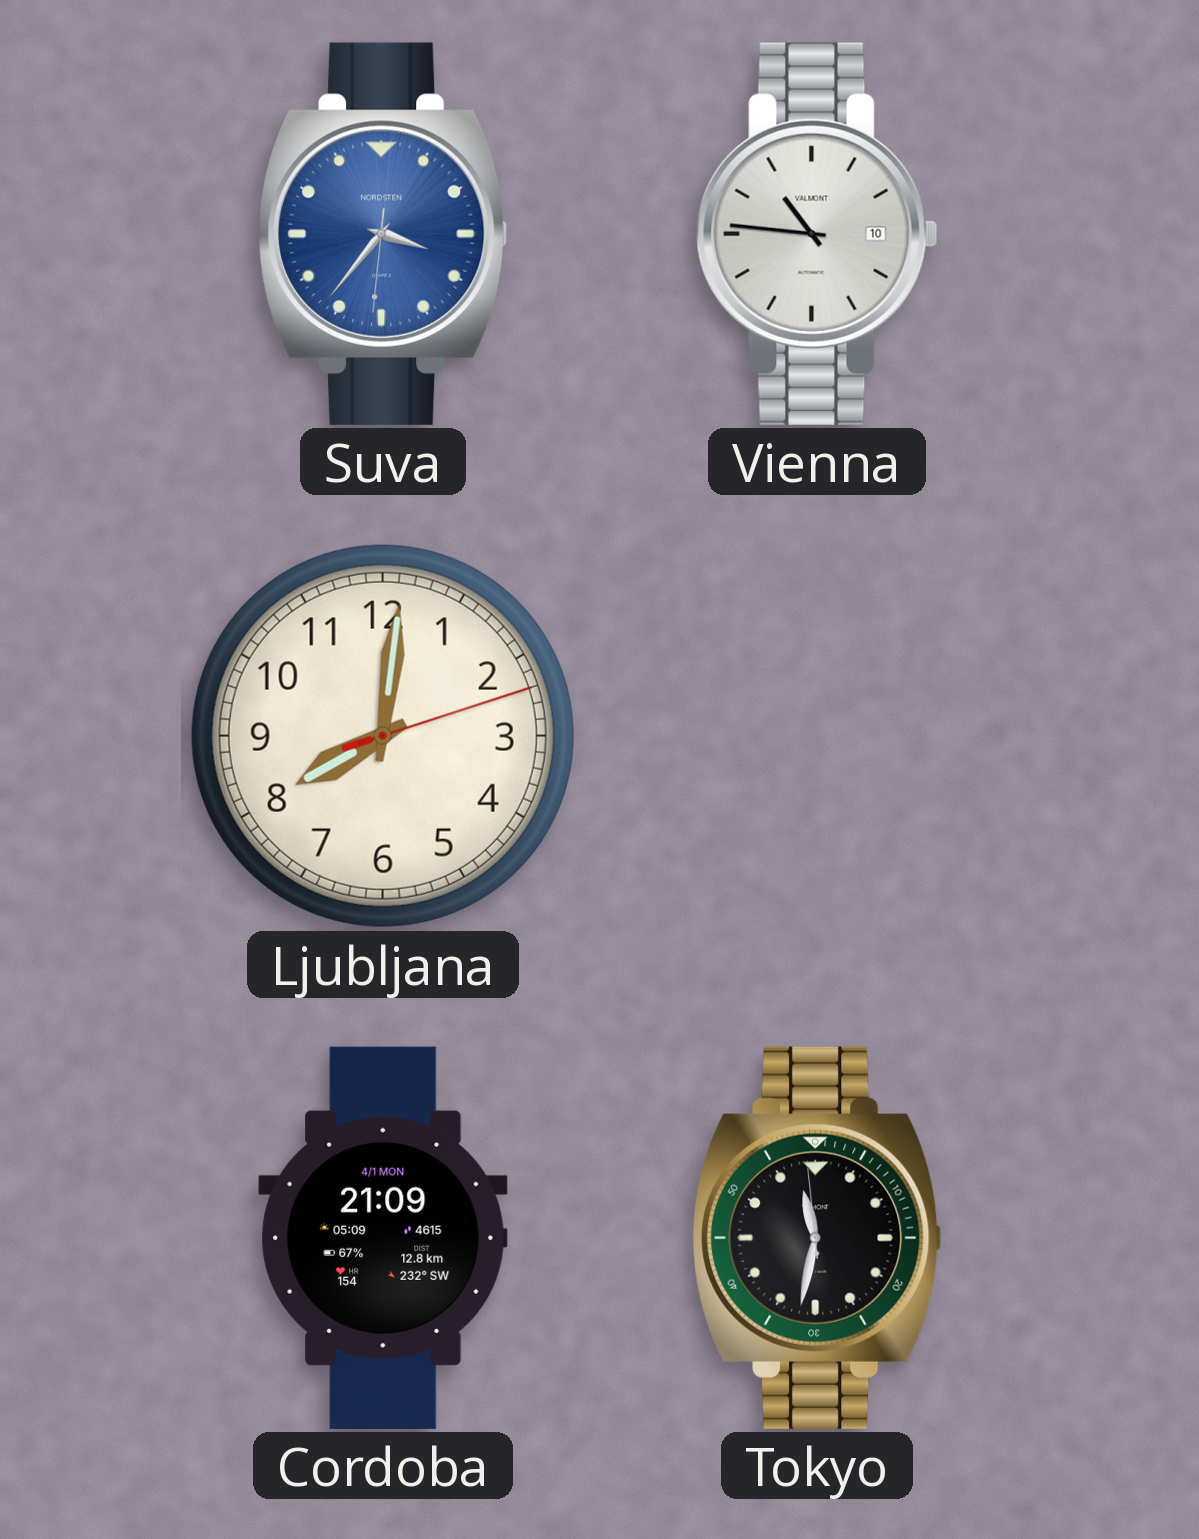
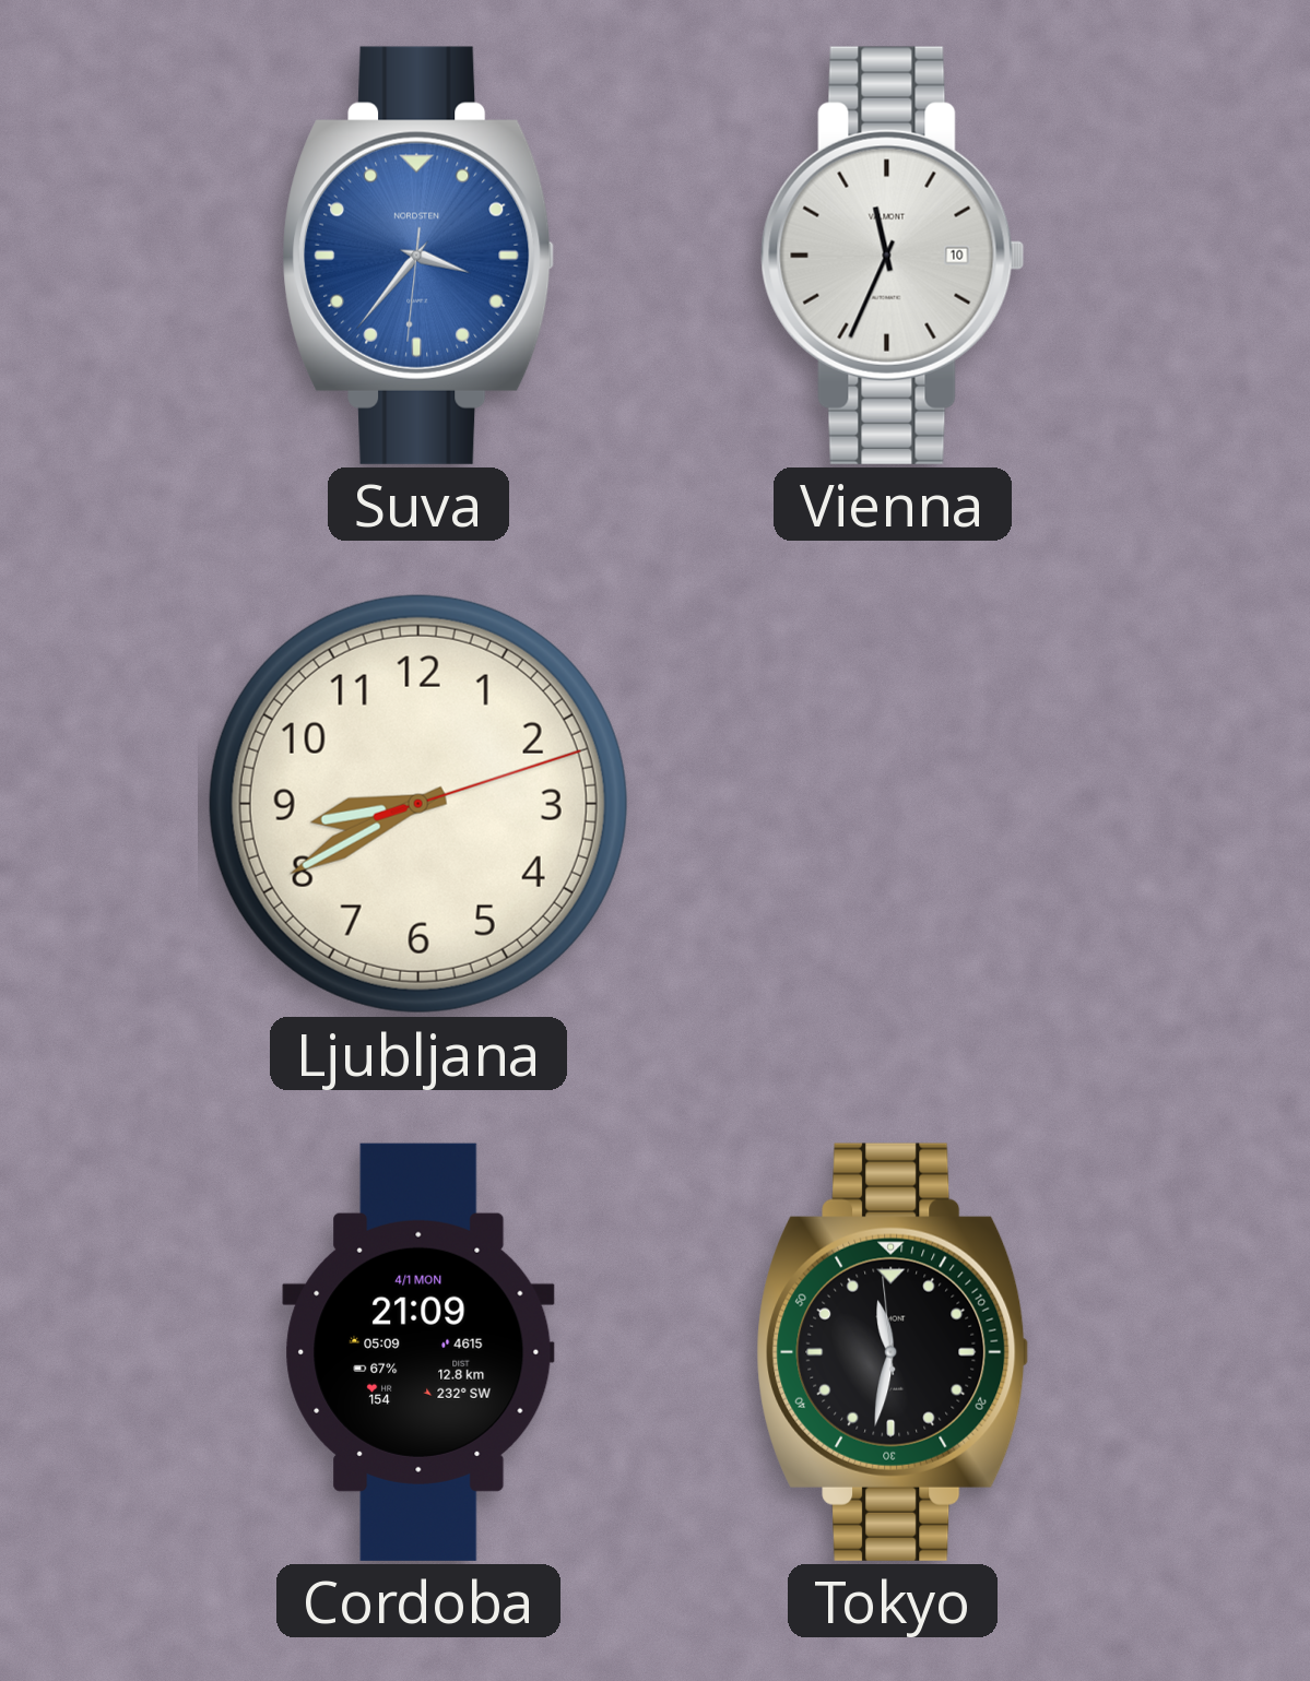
Vienna: 10:46 -> 11:34 (893, 256)
Ljubljana: 8:01 -> 8:40 (418, 804)
